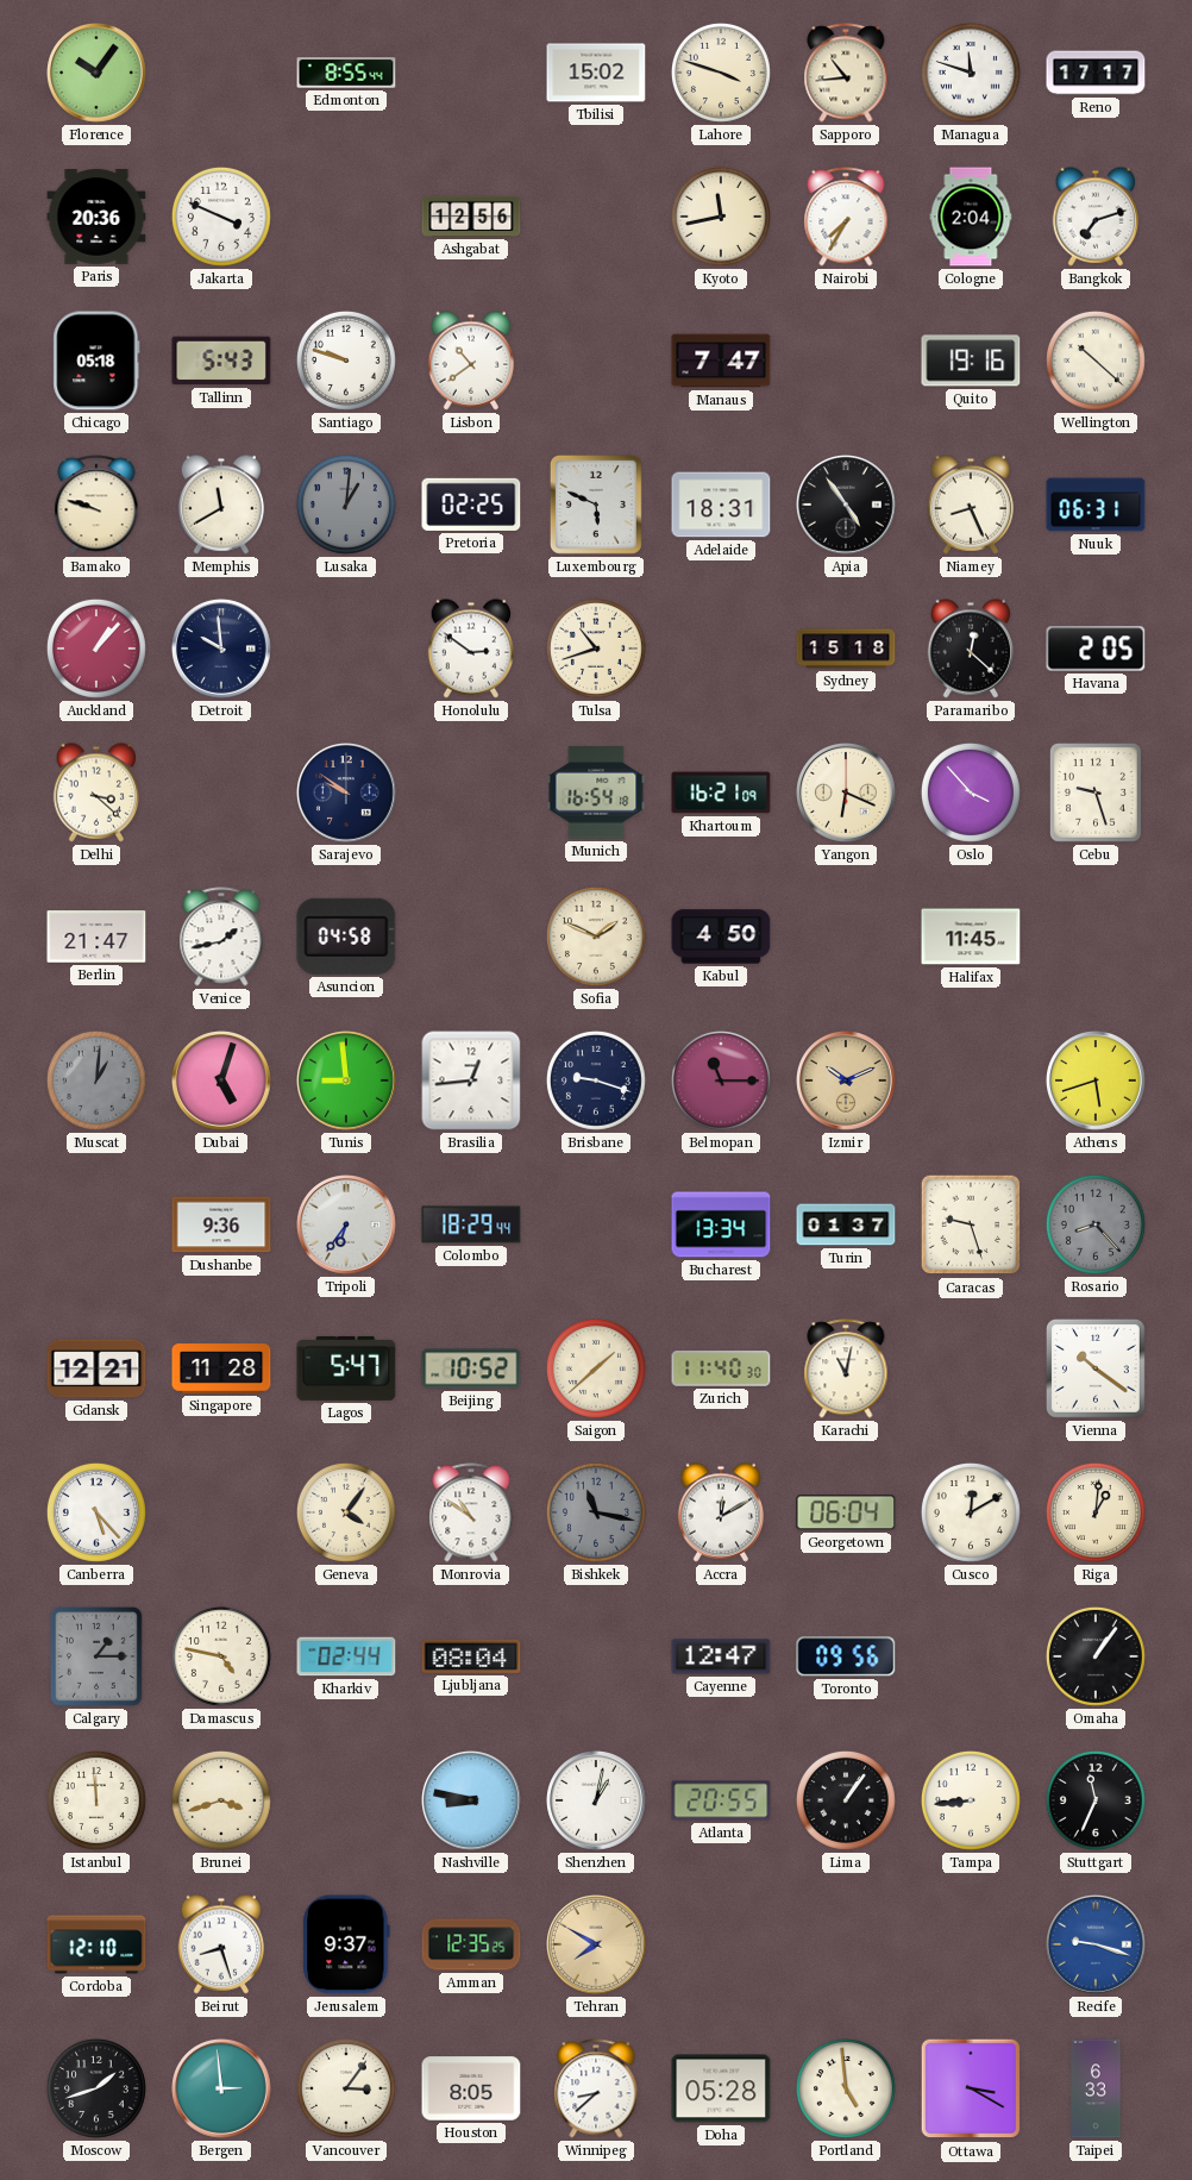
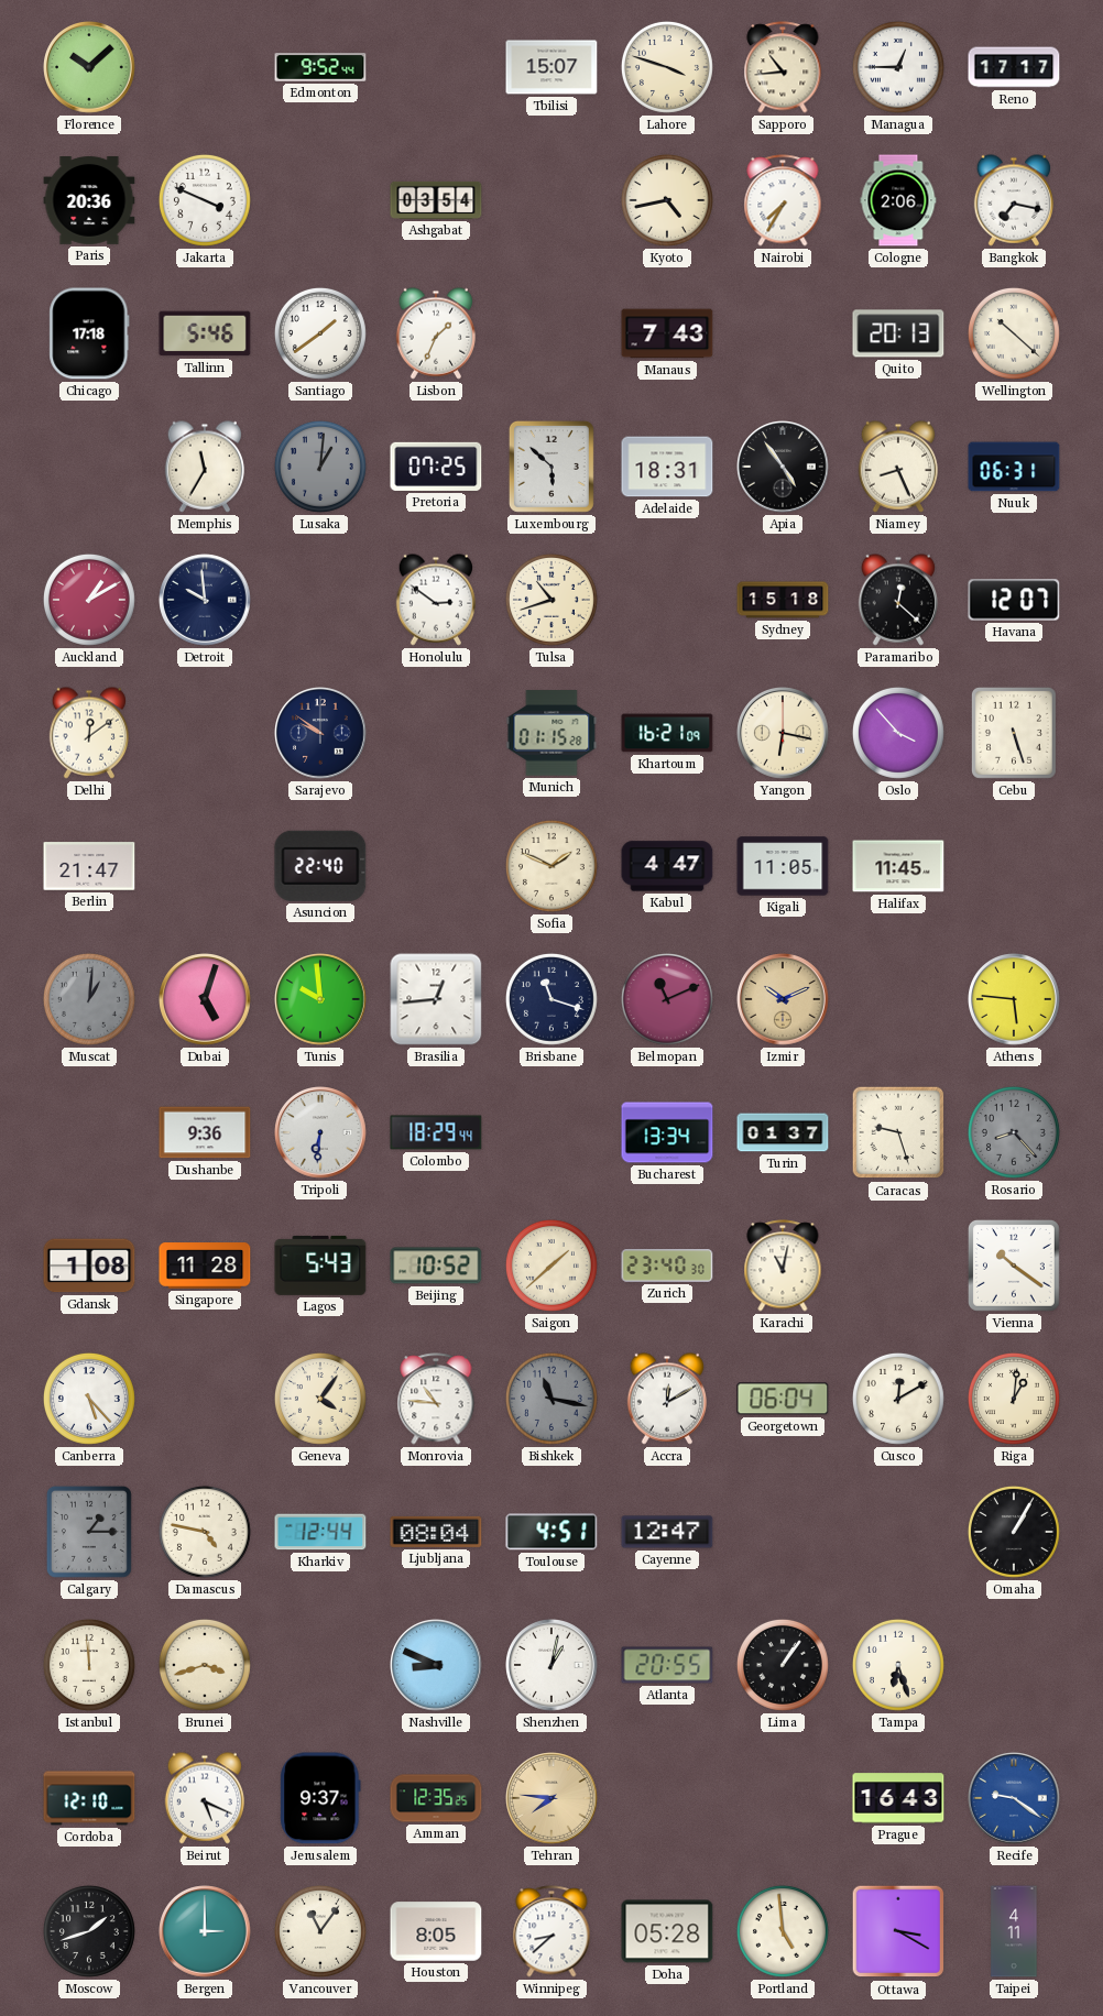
Florence: 10:06 -> 10:08 (89, 67)
Edmonton: 8:55 -> 9:52 (320, 67)
Tbilisi: 15:02 -> 15:07 (551, 67)
Managua: 11:48 -> 12:45 (898, 67)
Ashgabat: 12:56 -> 03:54 (436, 200)
Kyoto: 11:43 -> 4:43 (667, 200)
Cologne: 2:04 -> 2:06 (898, 200)
Bangkok: 7:12 -> 7:17 (1014, 200)
Chicago: 05:18 -> 17:18 (89, 333)
Tallinn: 5:43 -> 5:46 (205, 333)
Santiago: 9:48 -> 1:39 (320, 333)
Lisbon: 10:39 -> 1:34 (436, 333)
Manaus: 7:47 -> 7:43 (667, 333)
Quito: 19:16 -> 20:13 (898, 333)
Bamako: 9:48 -> none (96, 505)
Memphis: 11:40 -> 11:35 (205, 467)
Pretoria: 02:25 -> 07:25 (436, 467)
Luxembourg: 5:49 -> 5:52 (551, 467)
Auckland: 1:07 -> 1:10 (89, 600)
Havana: 2:05 -> 12:07 (1014, 600)
Delhi: 3:22 -> 12:09 (89, 733)
Munich: 16:54 -> 01:15 (551, 733)
Yangon: 6:19 -> 6:17 (783, 733)
Cebu: 9:27 -> 5:27 (1014, 733)
Venice: 1:43 -> none (221, 936)
Asuncion: 04:58 -> 22:40 (320, 866)
Kabul: 4:50 -> 4:47 (667, 866)
Kigali: none -> 11:05 (783, 866)
Tunis: 8:59 -> 9:59 (320, 999)
Brisbane: 9:18 -> 11:18 (551, 999)
Belmopan: 11:15 -> 11:11 (667, 999)
Athens: 5:42 -> 5:46 (1014, 999)
Tripoli: 6:36 -> 6:31 (320, 1132)
Gdansk: 12:21 -> 1:08 (89, 1266)
Lagos: 5:47 -> 5:43 (320, 1266)
Zurich: 11:40 -> 23:40 (667, 1266)
Monrovia: 10:51 -> 10:46 (436, 1399)
Kharkiv: 02:44 -> 12:44 (320, 1532)
Toulouse: none -> 4:51 (551, 1532)
Toronto: 09:56 -> none (846, 1656)
Omaha: 1:06 -> 1:05 (1014, 1532)
Nashville: 8:47 -> 8:49 (436, 1665)
Tampa: 8:44 -> 6:27 (898, 1665)
Stuttgart: 11:34 -> none (1096, 1800)
Beirut: 8:27 -> 5:19 (205, 1798)
Tehran: 7:50 -> 7:46 (551, 1798)
Prague: none -> 16:43 (898, 1798)
Recife: 9:18 -> 9:21 (1014, 1798)
Bergen: 2:59 -> 3:00 (205, 1931)
Vancouver: 3:06 -> 11:06 (320, 1931)
Taipei: 6:33 -> 4:11 (1014, 1931)
